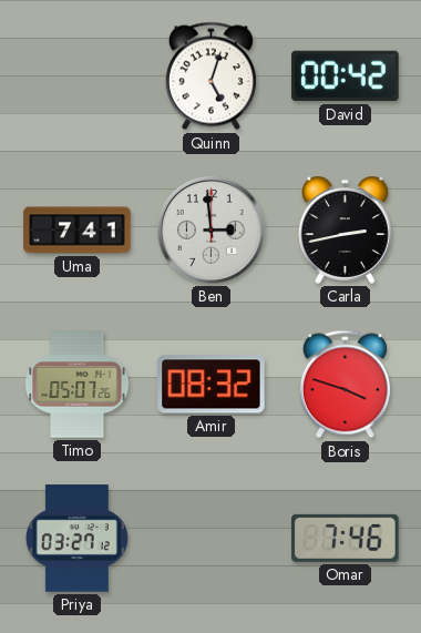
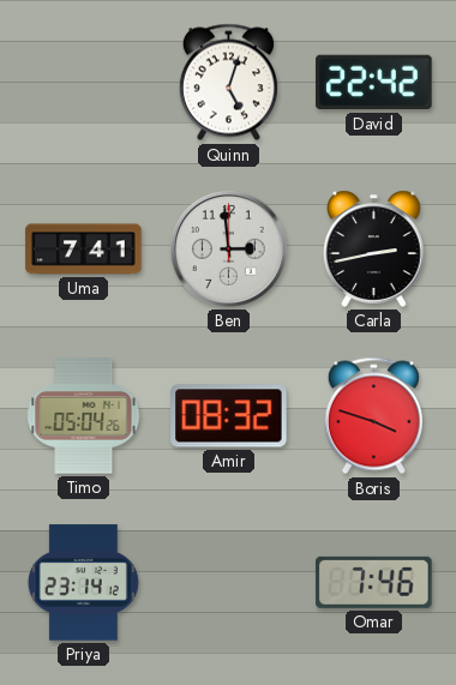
David: 00:42 -> 22:42 (374, 83)
Timo: 05:07 -> 05:04 (84, 416)
Priya: 03:27 -> 23:14 (83, 583)
